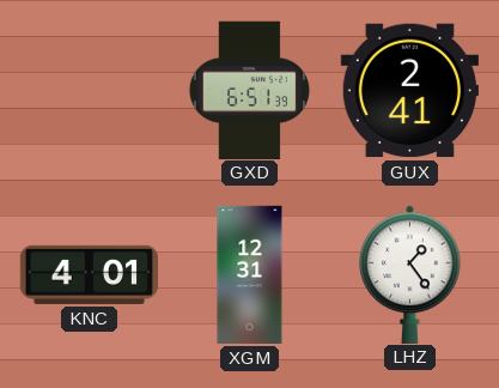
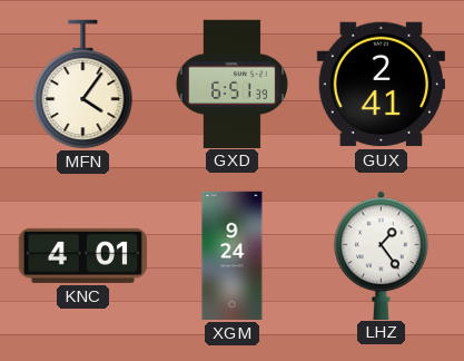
MFN: none -> 4:06 (83, 85)
XGM: 12:31 -> 9:24 (233, 256)
